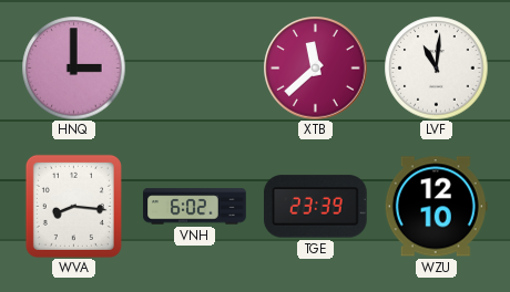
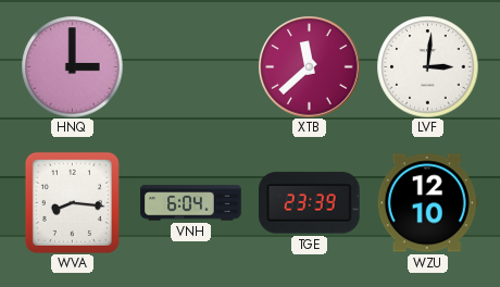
LVF: 11:01 -> 3:01 (427, 66)
VNH: 6:02 -> 6:04 (191, 203)
